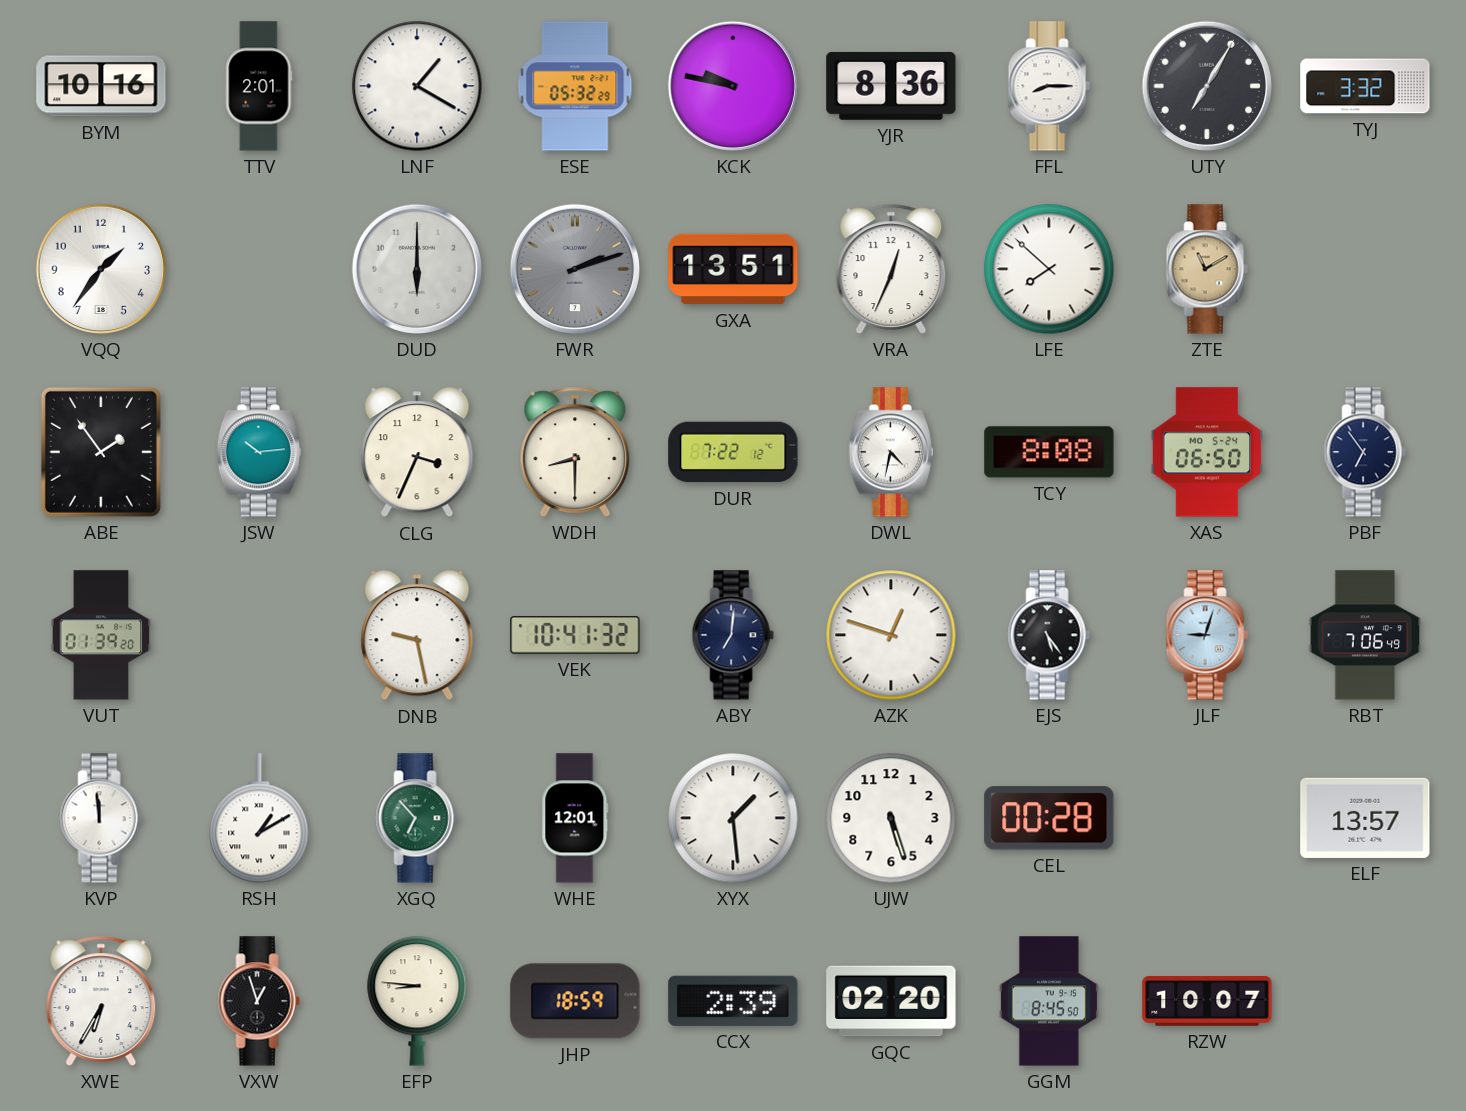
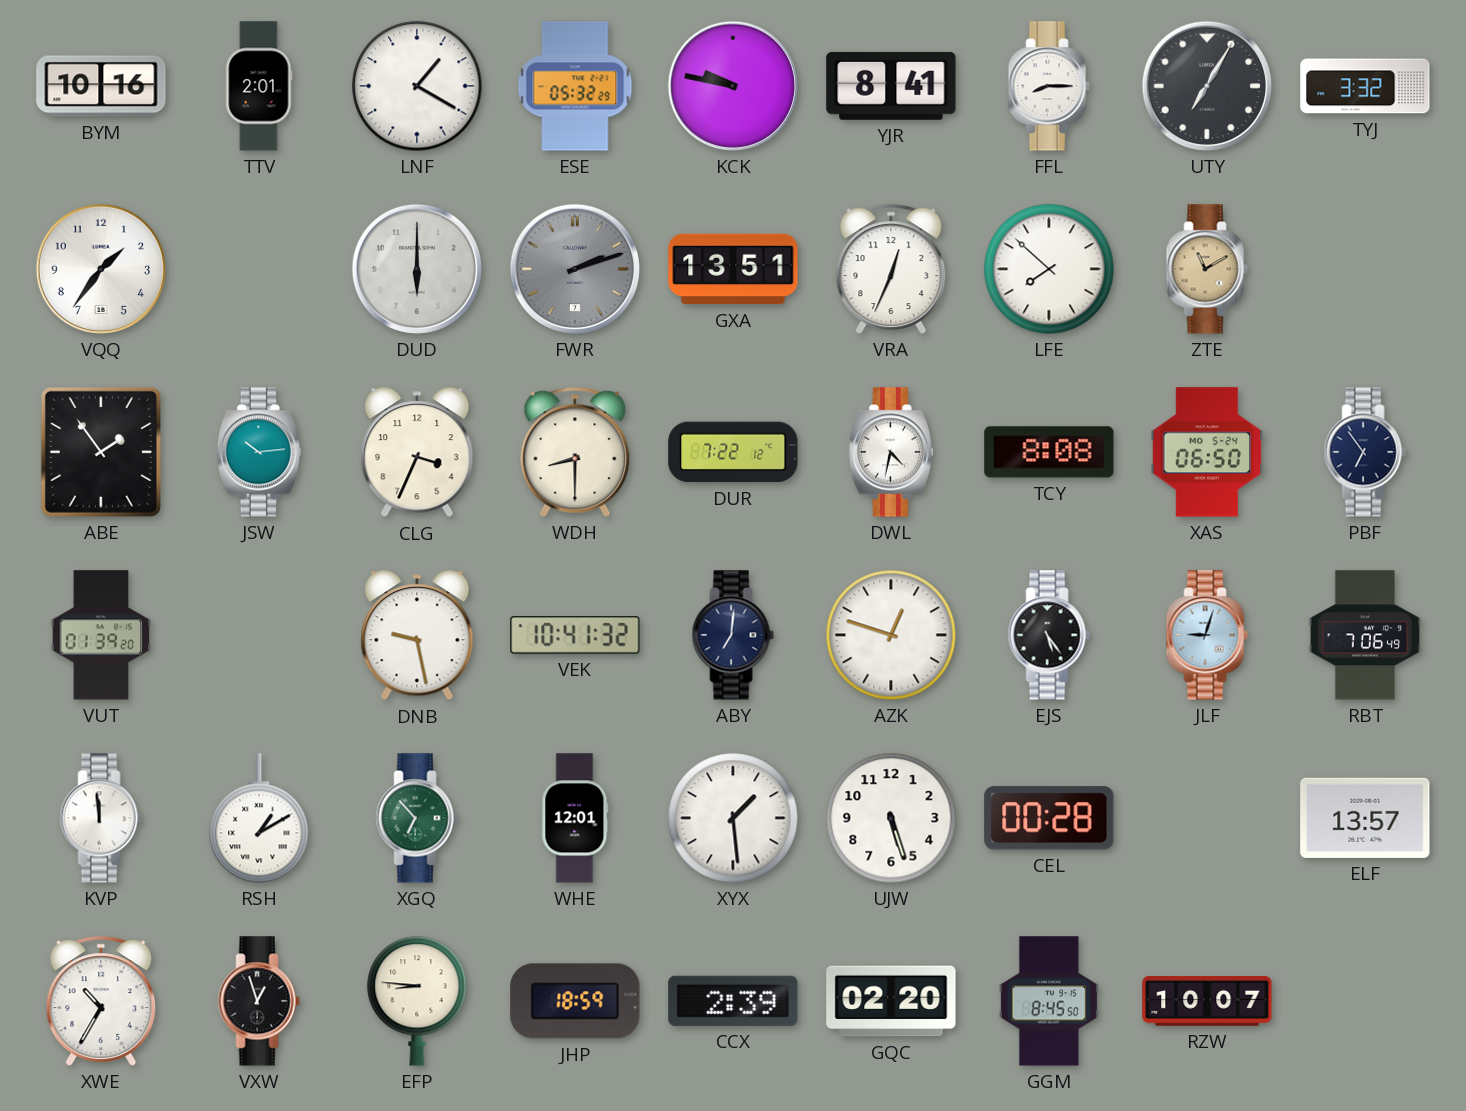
YJR: 8:36 -> 8:41 (891, 86)
XWE: 6:35 -> 10:35 (101, 1001)
